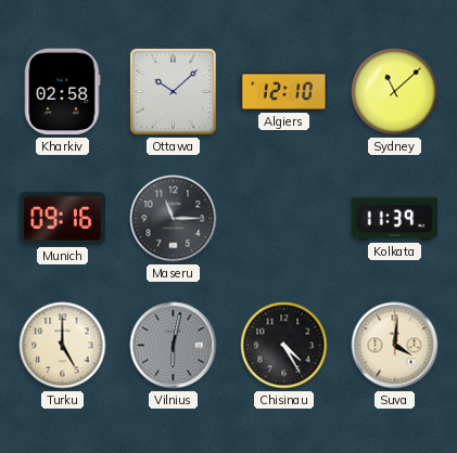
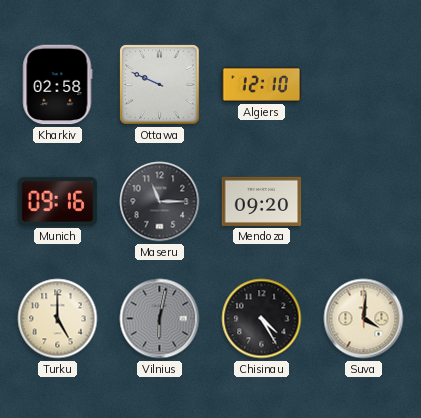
Ottawa: 10:08 -> 9:49 (160, 85)
Sydney: 11:08 -> none (395, 92)
Mendoza: none -> 09:20 (262, 201)
Kolkata: 11:39 -> none (395, 219)
